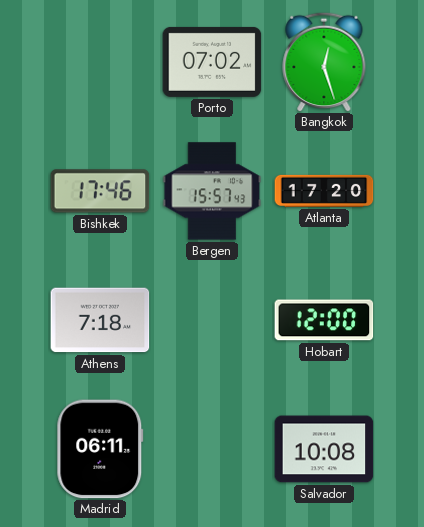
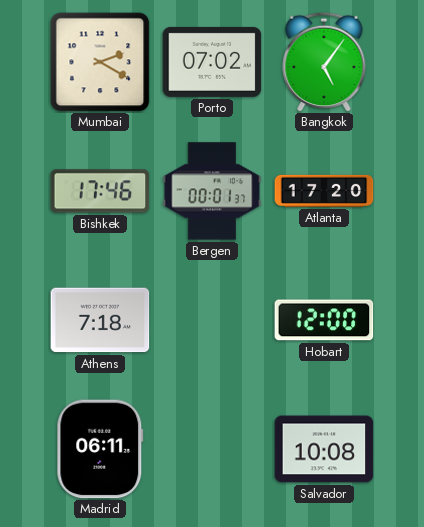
Mumbai: none -> 2:20 (100, 62)
Bangkok: 12:27 -> 5:06 (324, 62)
Bergen: 15:57 -> 00:01 (212, 191)
